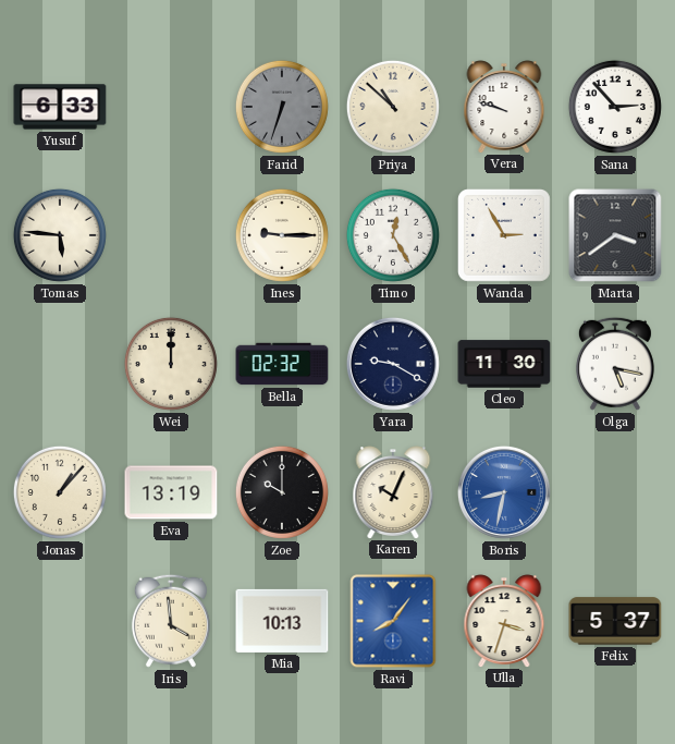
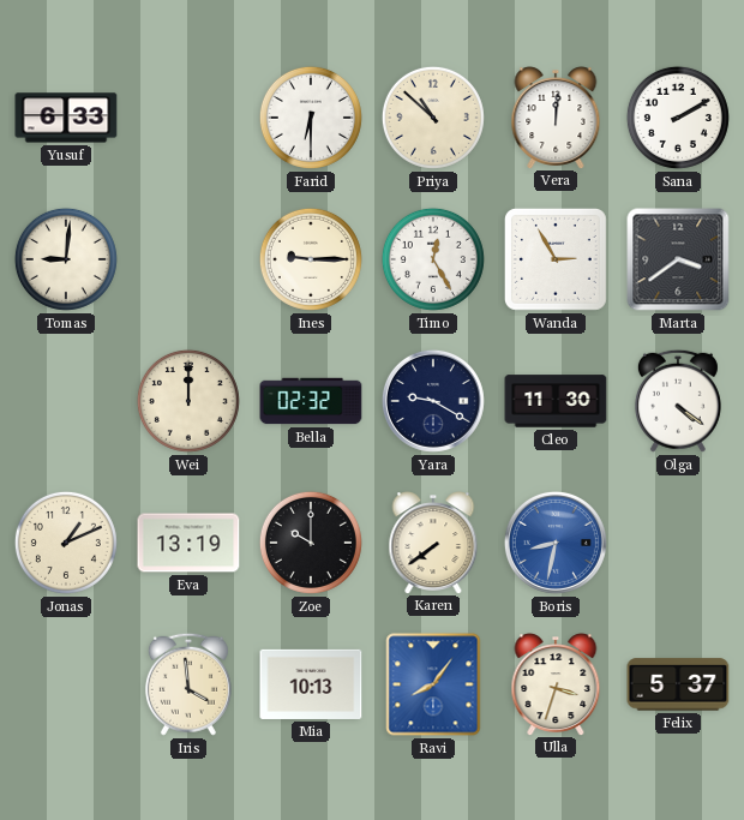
Farid: 6:33 -> 6:30 (311, 118)
Farid dial: grey -> white (311, 118)
Vera: 9:48 -> 12:01 (556, 118)
Sana: 2:53 -> 2:10 (678, 118)
Tomas: 5:46 -> 9:01 (66, 259)
Olga: 5:17 -> 4:21 (678, 401)
Jonas: 1:07 -> 1:11 (66, 543)
Karen: 10:04 -> 7:39 (433, 543)
